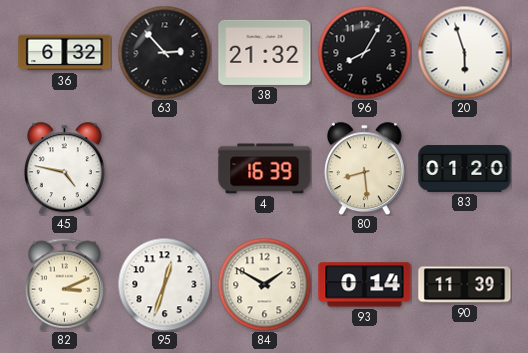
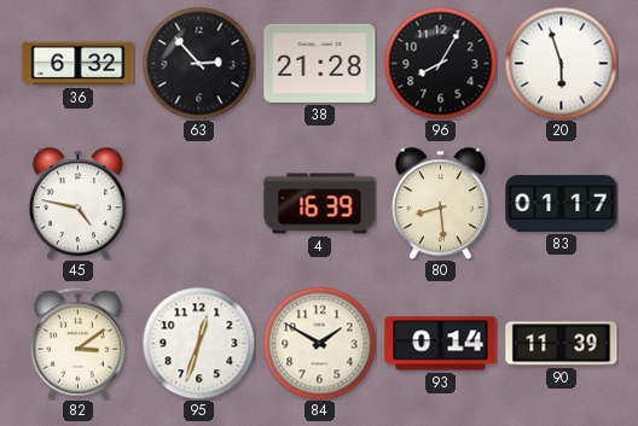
38: 21:32 -> 21:28 (320, 63)
83: 01:20 -> 01:17 (562, 204)
82: 3:11 -> 3:09 (79, 343)
